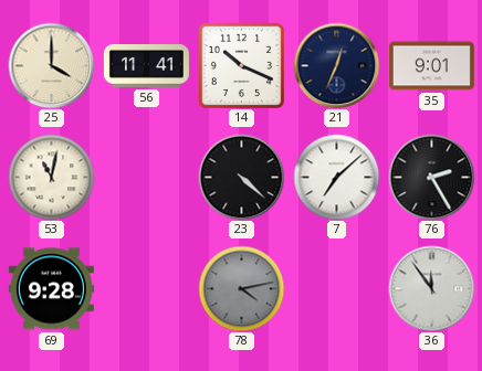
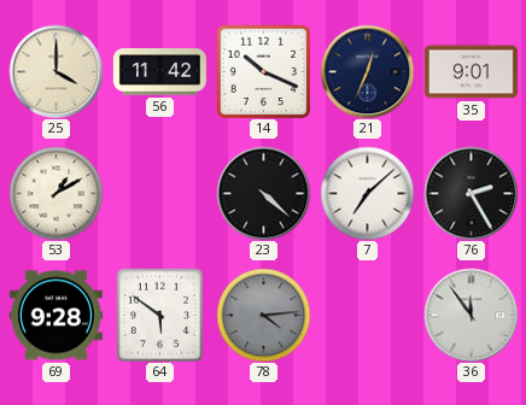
56: 11:41 -> 11:42 (159, 72)
53: 11:02 -> 1:10 (55, 193)
64: none -> 5:51 (159, 315)
78: 4:13 -> 4:14 (263, 315)
